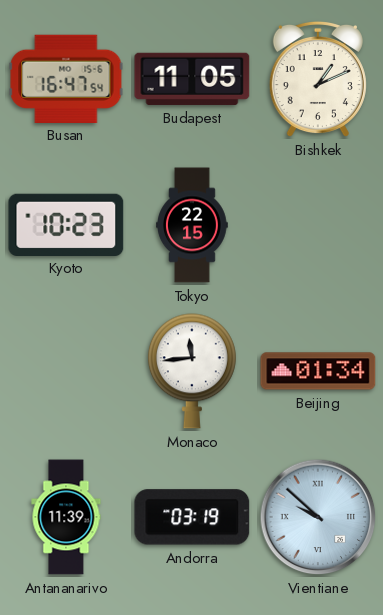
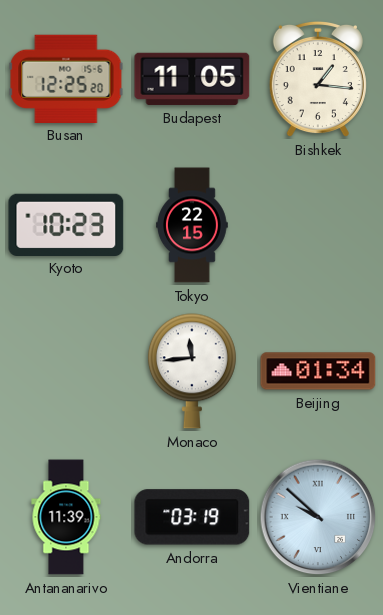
Busan: 16:47 -> 12:25 (66, 78)
Bishkek: 1:11 -> 1:16 (318, 79)
